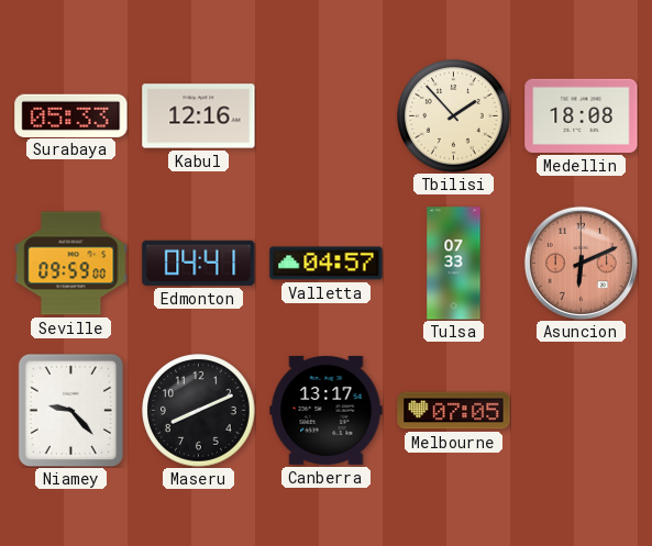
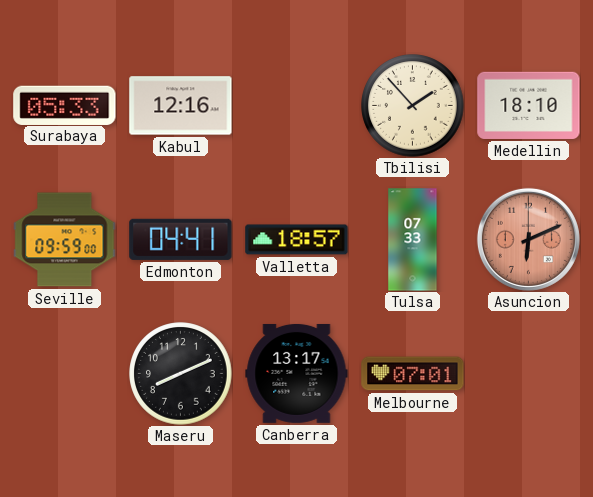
Medellin: 18:08 -> 18:10 (529, 105)
Valletta: 04:57 -> 18:57 (297, 240)
Niamey: 9:23 -> none (71, 410)
Melbourne: 07:05 -> 07:01 (413, 374)
